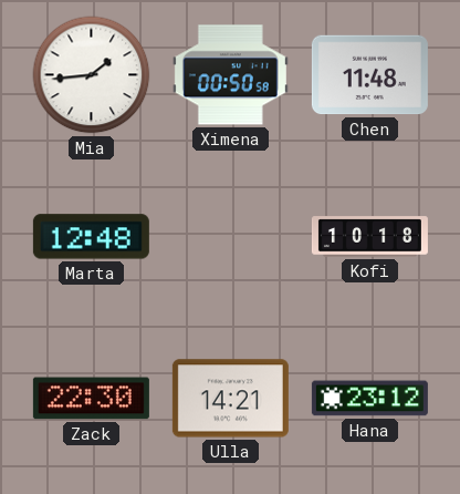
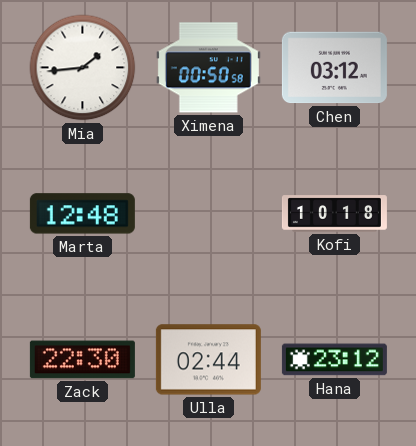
Chen: 11:48 -> 03:12 (334, 68)
Ulla: 14:21 -> 02:44 (208, 360)
